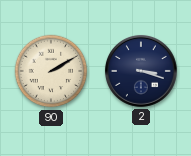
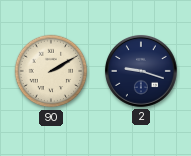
2: 3:18 -> 9:18 (141, 71)
